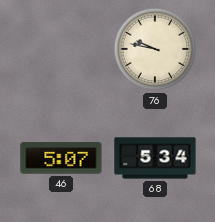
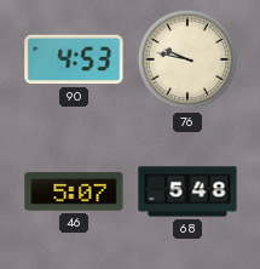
90: none -> 4:53 (74, 59)
68: 5:34 -> 5:48 (187, 191)
